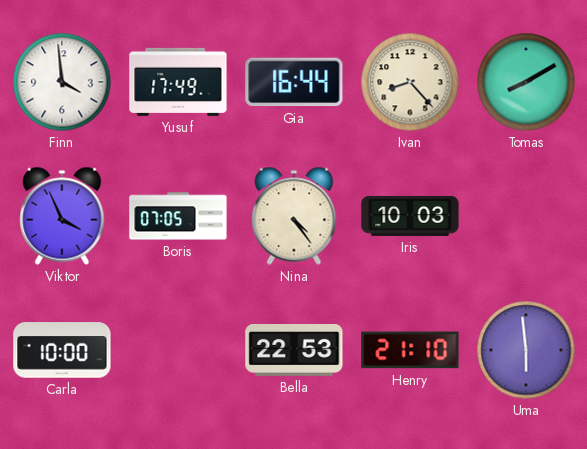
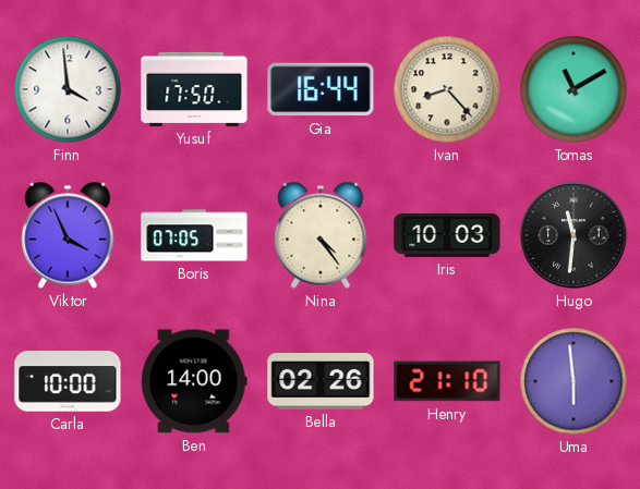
Yusuf: 17:49 -> 17:50 (194, 89)
Tomas: 8:10 -> 11:10 (573, 89)
Hugo: none -> 11:31 (573, 235)
Ben: none -> 14:00 (194, 381)
Bella: 22:53 -> 02:26 (321, 382)
